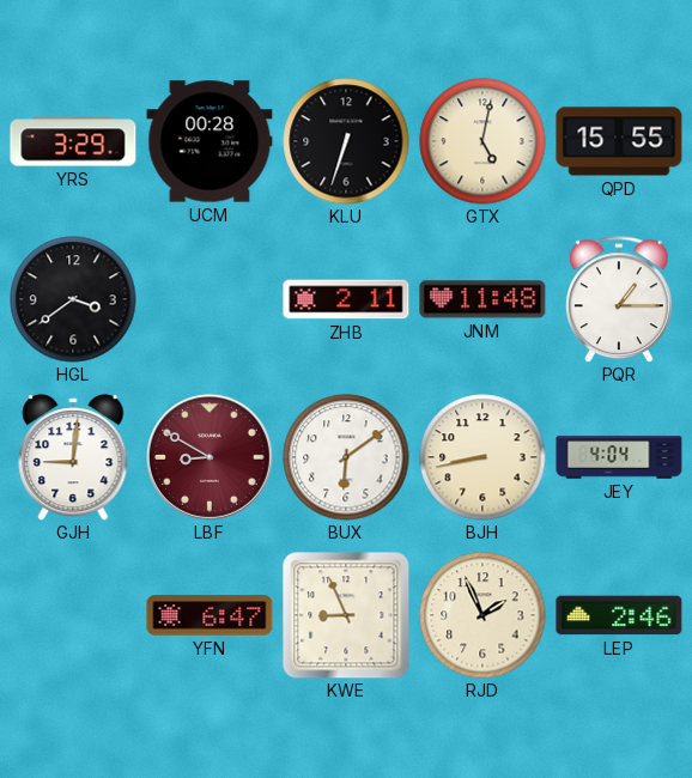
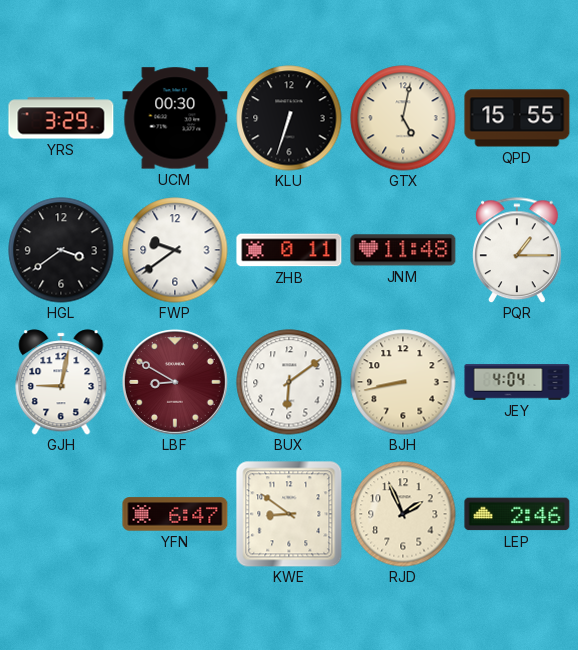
UCM: 00:28 -> 00:30 (175, 118)
FWP: none -> 9:39 (175, 250)
ZHB: 2:11 -> 0:11 (289, 250)
GJH: 9:01 -> 9:02 (61, 382)
KWE: 8:56 -> 8:51 (289, 514)
